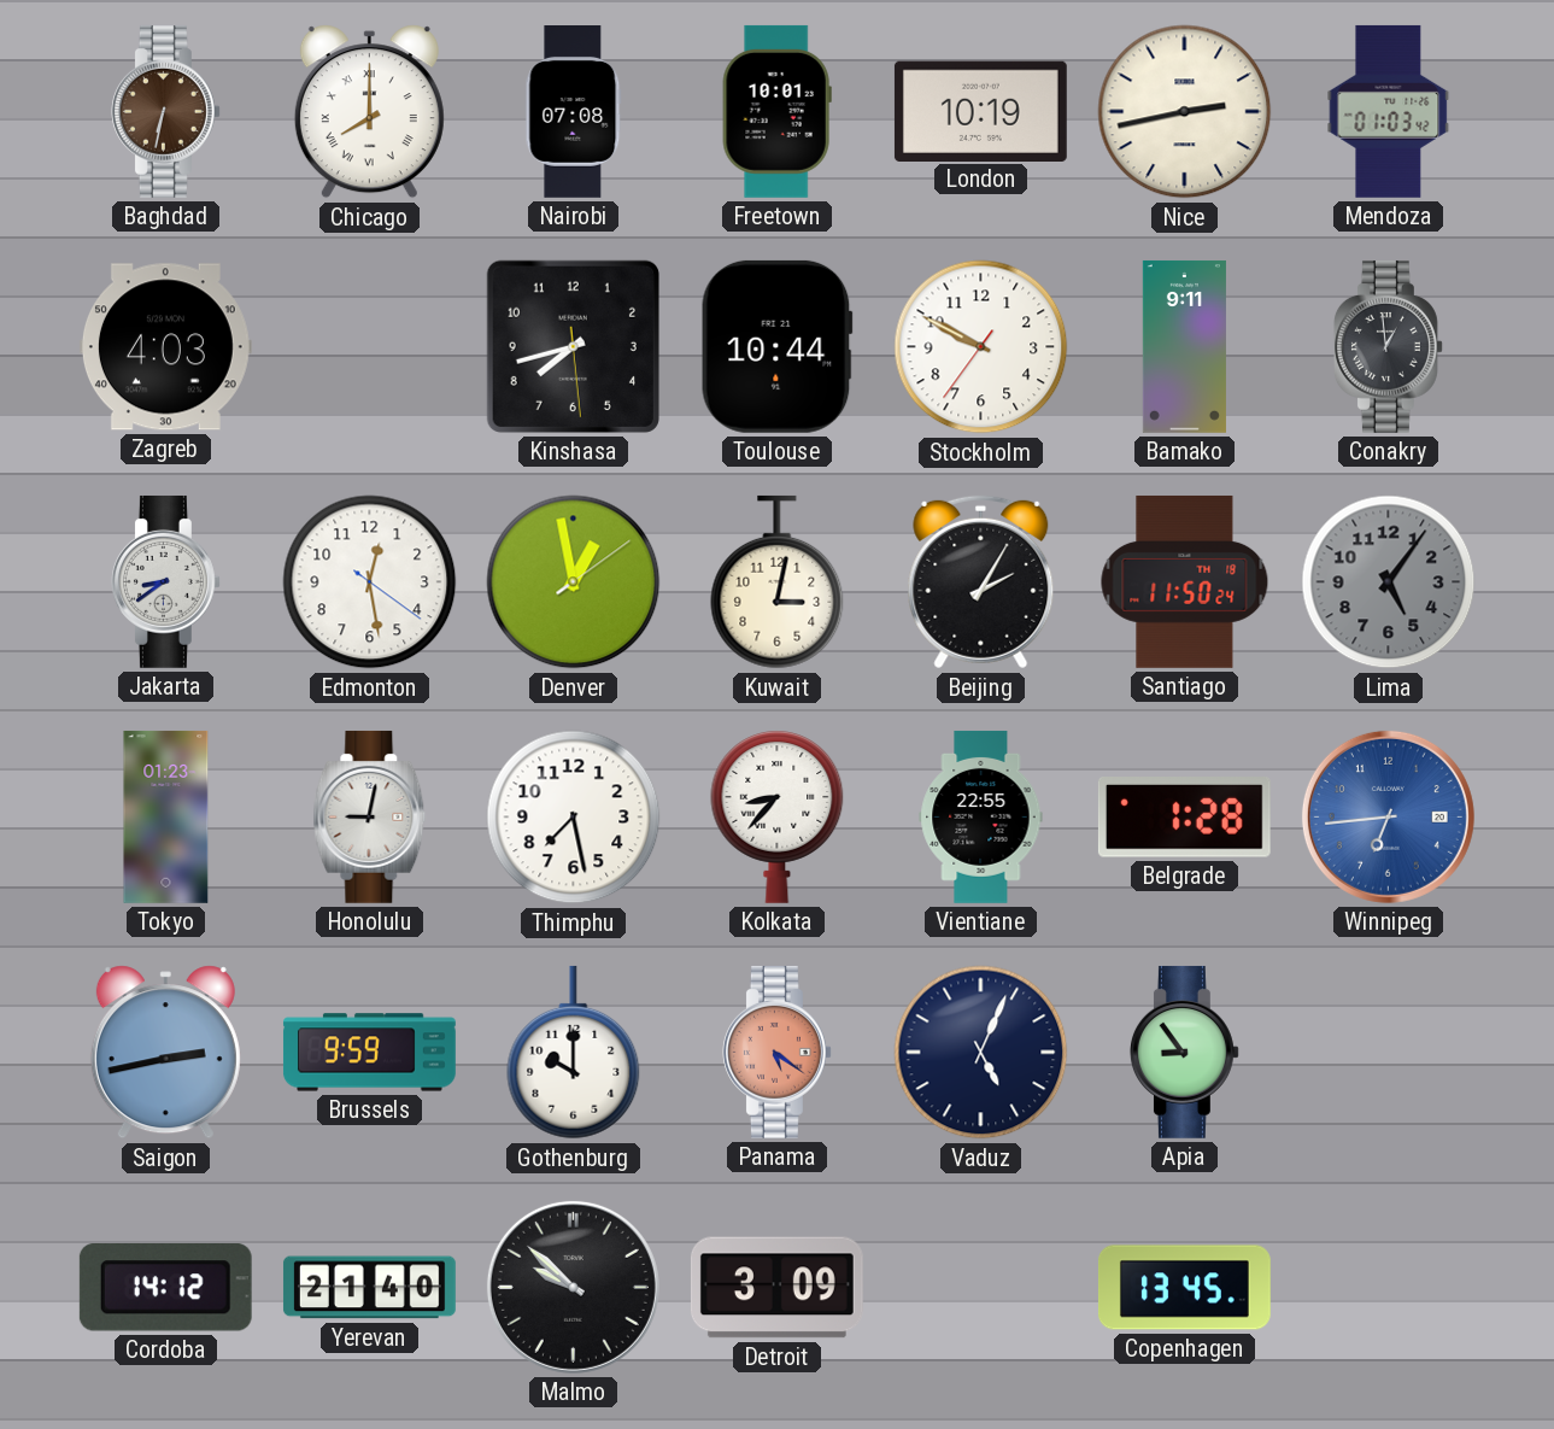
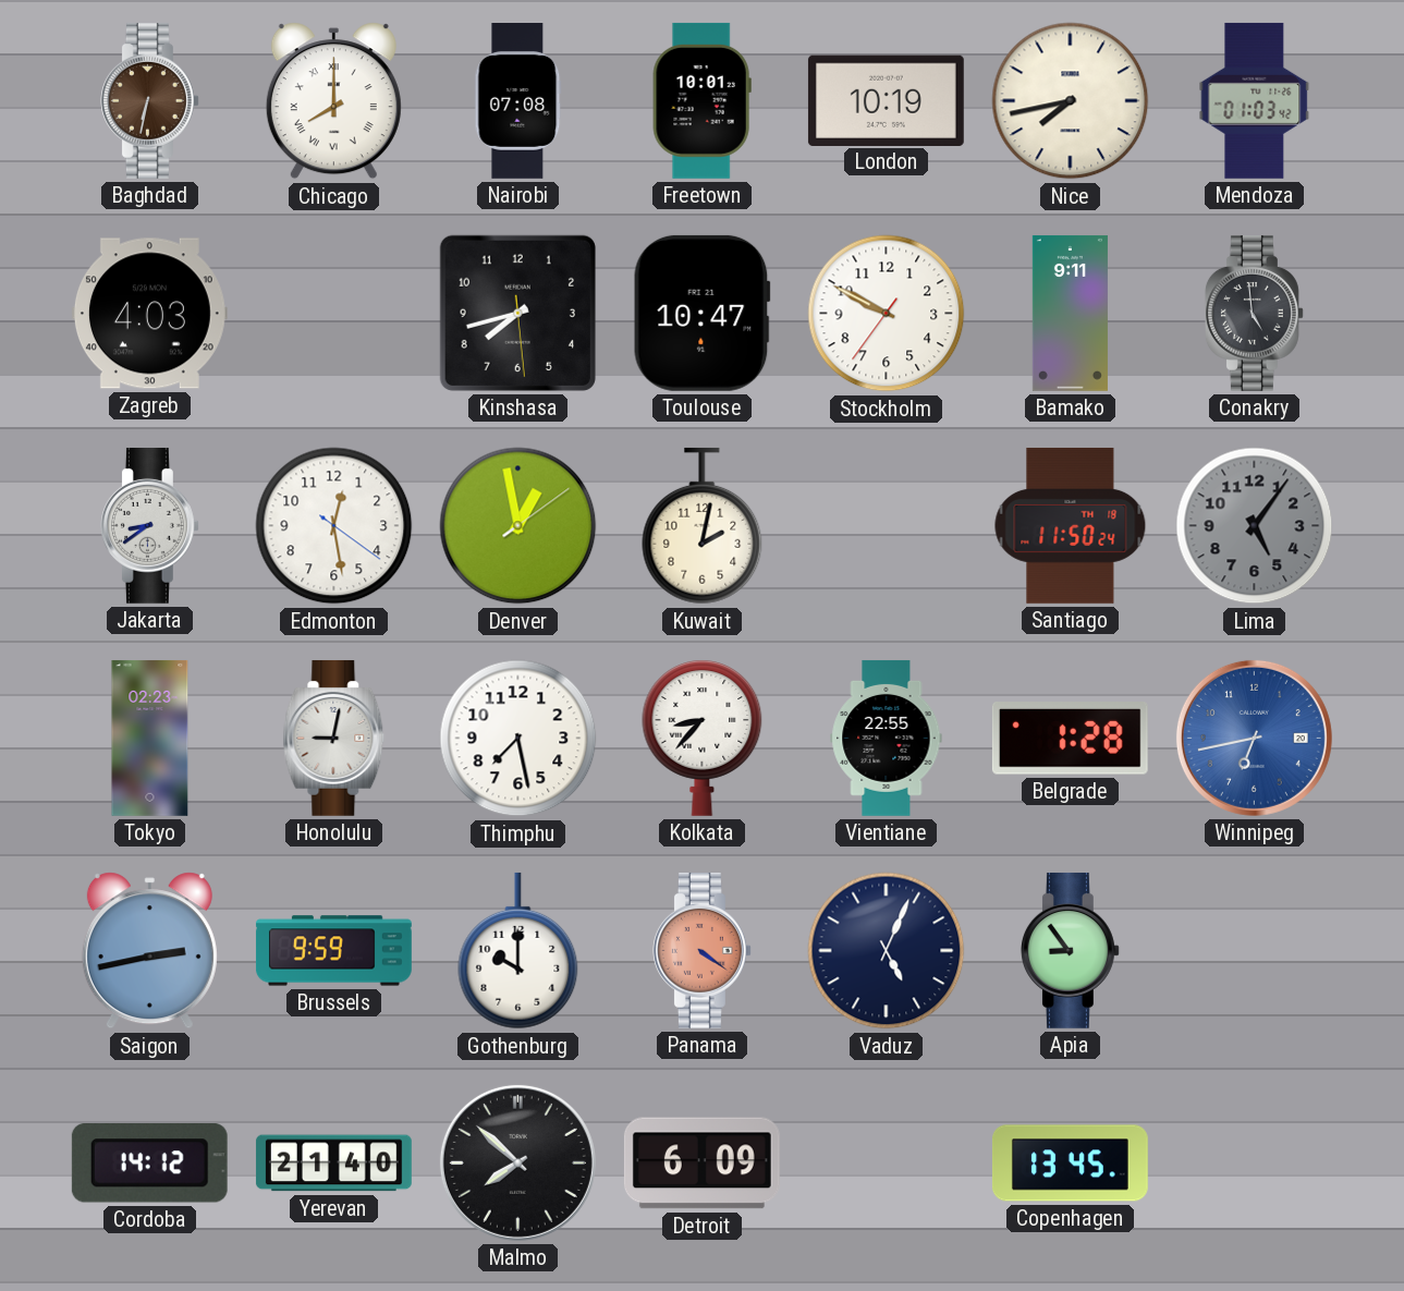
Nice: 2:43 -> 7:43 (1071, 101)
Toulouse: 10:44 -> 10:47 (701, 313)
Conakry: 12:59 -> 4:59 (1254, 313)
Kuwait: 3:02 -> 2:02 (703, 526)
Beijing: 2:05 -> none (981, 582)
Tokyo: 01:23 -> 02:23 (150, 738)
Winnipeg: 6:44 -> 6:43 (1254, 738)
Panama: 5:21 -> 4:21 (701, 950)
Malmo: 9:52 -> 7:52 (517, 1162)
Detroit: 3:09 -> 6:09 (701, 1164)
